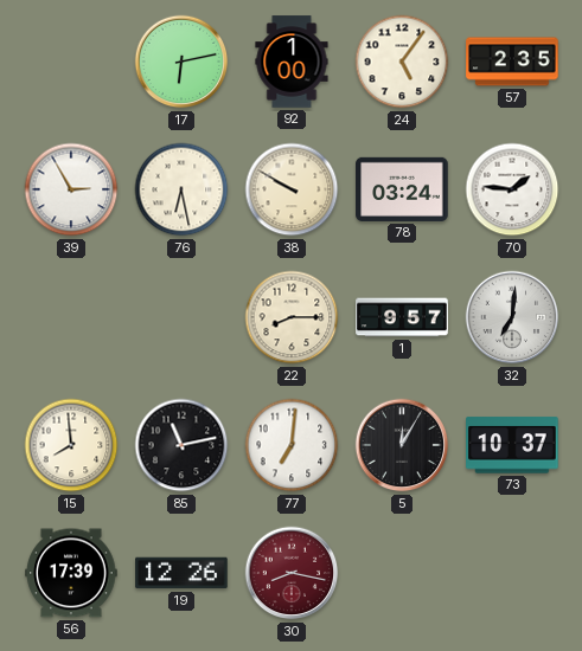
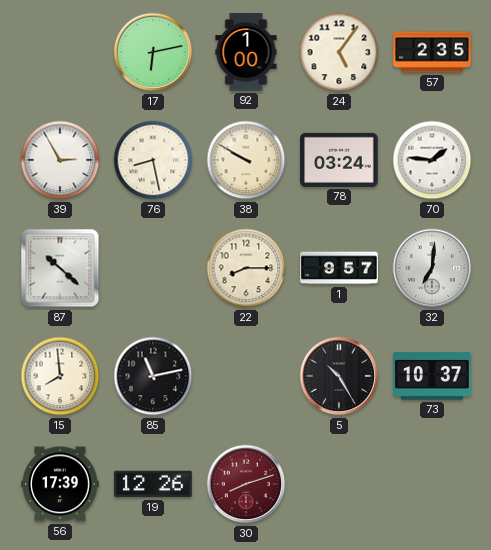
76: 6:28 -> 8:28 (153, 160)
87: none -> 10:22 (60, 268)
77: 7:01 -> none (292, 445)
5: 12:05 -> 10:25 (339, 376)
30: 8:17 -> 8:12 (246, 484)
